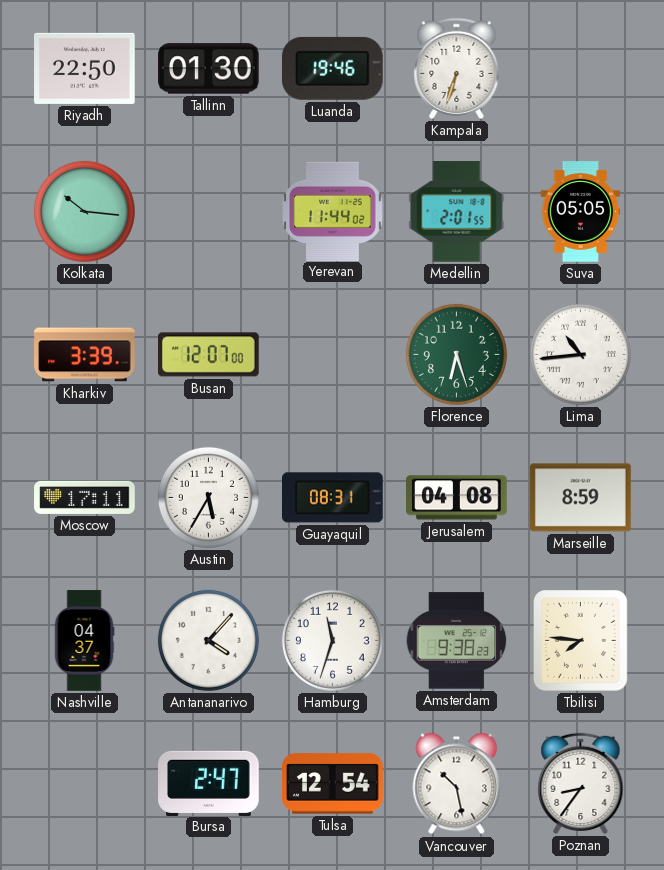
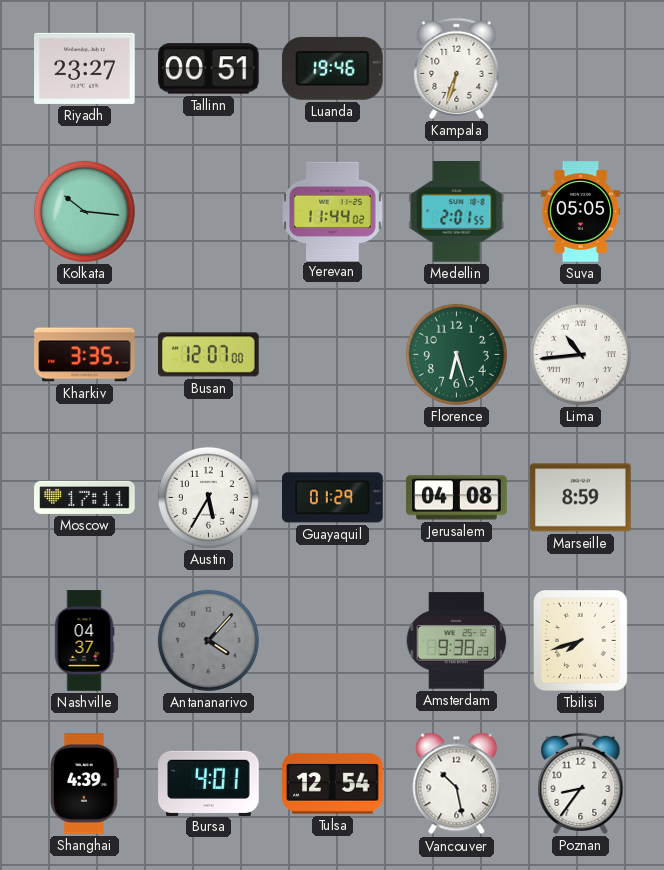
Riyadh: 22:50 -> 23:27 (85, 68)
Tallinn: 01:30 -> 00:51 (209, 69)
Kharkiv: 3:39 -> 3:35 (85, 355)
Guayaquil: 08:31 -> 01:29 (333, 498)
Antananarivo dial: white -> grey (208, 640)
Hamburg: 11:33 -> none (332, 640)
Tbilisi: 7:46 -> 7:42 (580, 640)
Shanghai: none -> 4:39 (85, 784)
Bursa: 2:47 -> 4:01 (209, 783)
